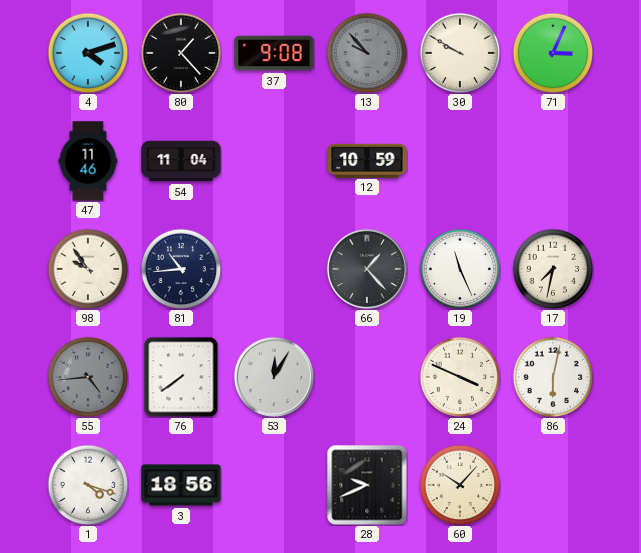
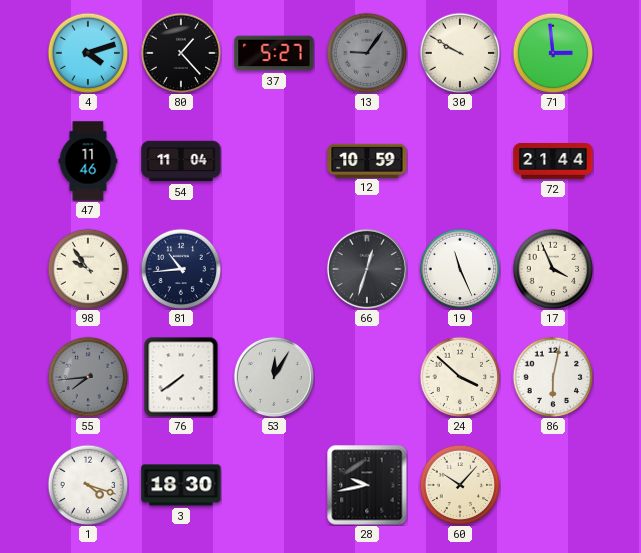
37: 9:08 -> 5:27 (274, 53)
13: 9:53 -> 9:06 (367, 53)
71: 3:04 -> 2:59 (553, 53)
72: none -> 21:44 (553, 162)
66: 1:23 -> 12:33 (367, 269)
17: 7:32 -> 3:56 (553, 269)
55: 4:44 -> 7:44 (88, 377)
24: 3:49 -> 3:52 (460, 377)
3: 18:56 -> 18:30 (181, 485)
28: 9:41 -> 9:43 (367, 485)
